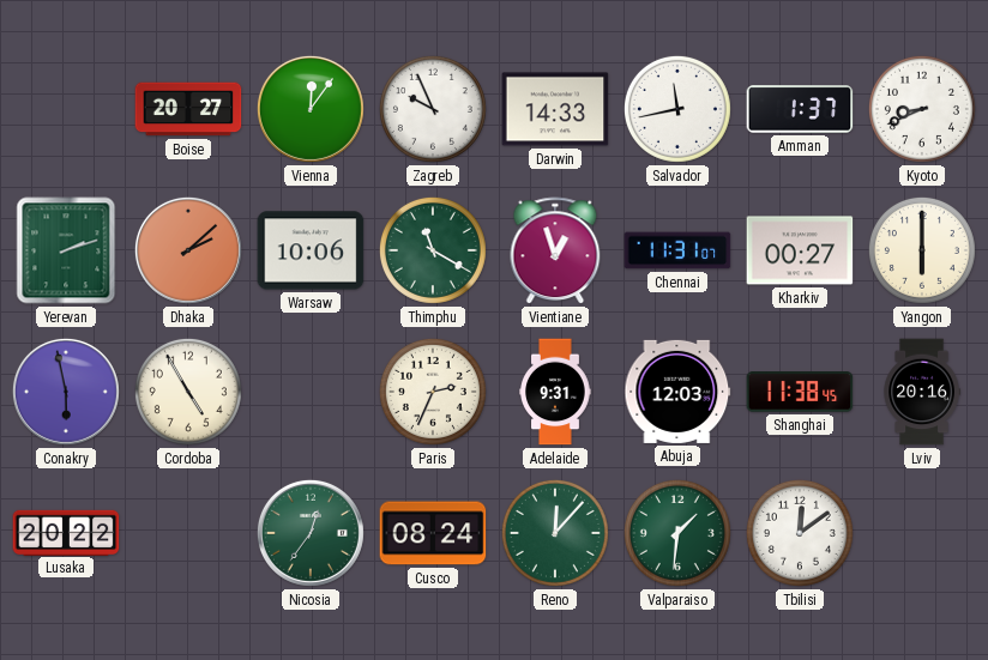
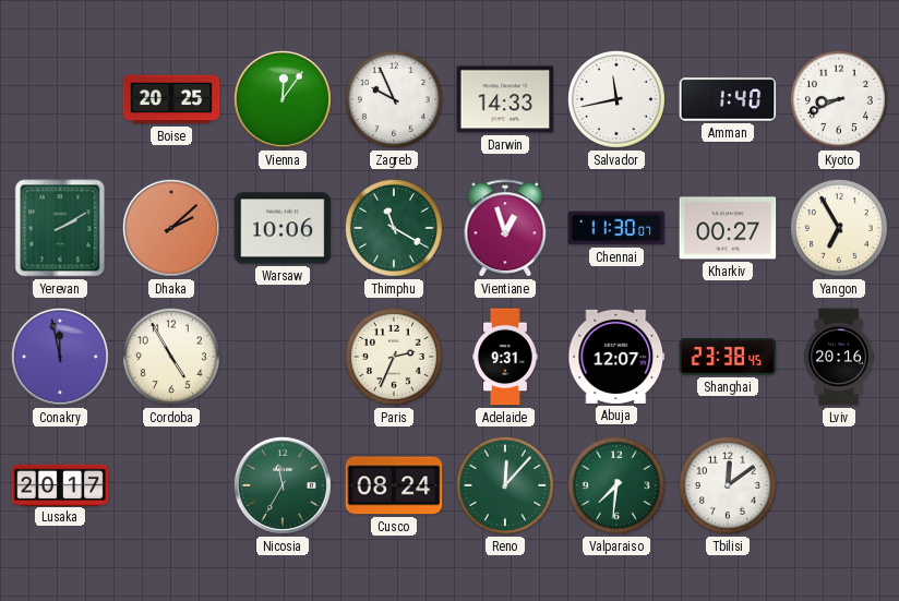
Boise: 20:27 -> 20:25 (171, 99)
Amman: 1:37 -> 1:40 (728, 99)
Yerevan: 2:12 -> 2:10 (60, 228)
Chennai: 11:31 -> 11:30 (616, 228)
Yangon: 6:00 -> 6:55 (839, 228)
Conakry: 5:58 -> 11:58 (60, 357)
Abuja: 12:03 -> 12:07 (616, 357)
Shanghai: 11:38 -> 23:38 (728, 357)
Lusaka: 20:22 -> 20:17 (60, 484)
Nicosia: 12:36 -> 11:35 (283, 485)
Valparaiso: 1:31 -> 7:31 (616, 485)
